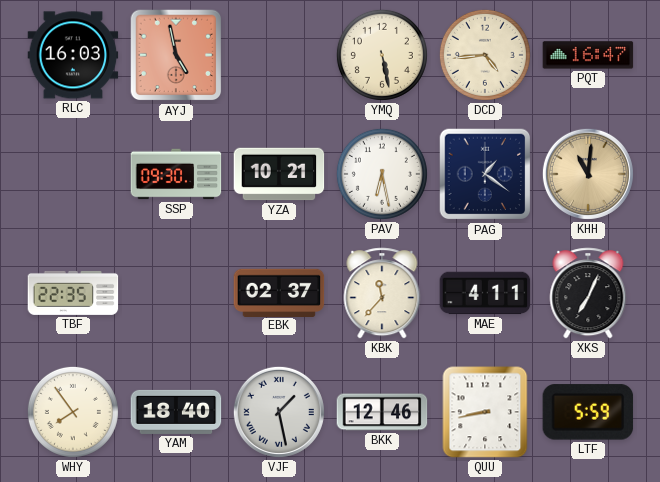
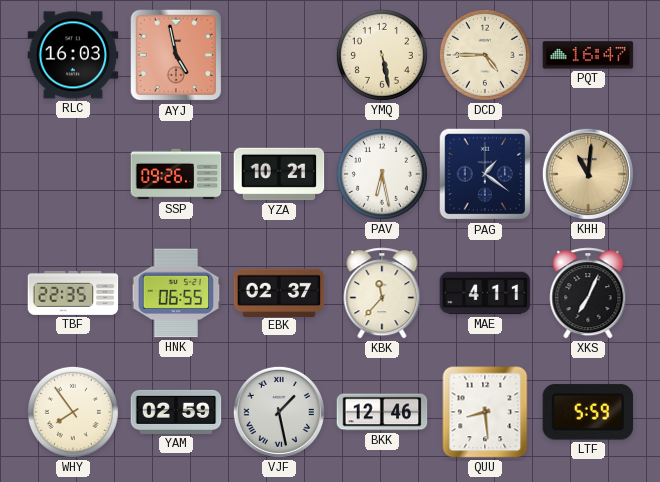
DCD: 4:44 -> 4:45 (485, 55)
SSP: 09:30 -> 09:26 (176, 174)
HNK: none -> 06:55 (176, 293)
YAM: 18:40 -> 02:59 (176, 412)
QUU: 8:43 -> 8:29 (485, 412)
